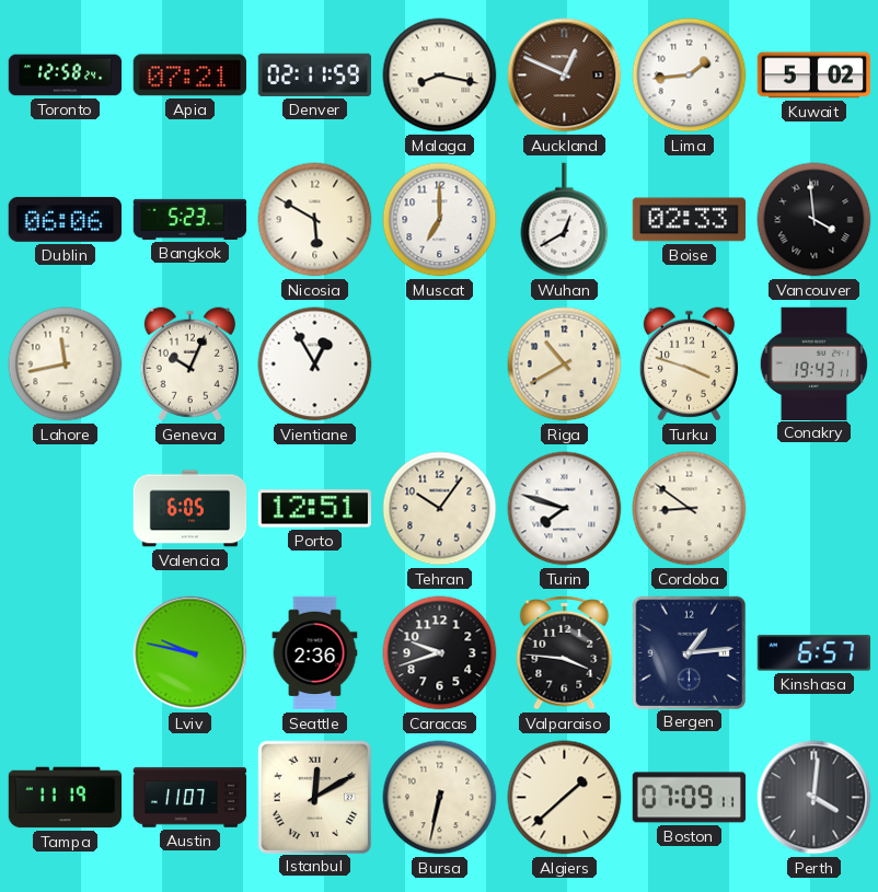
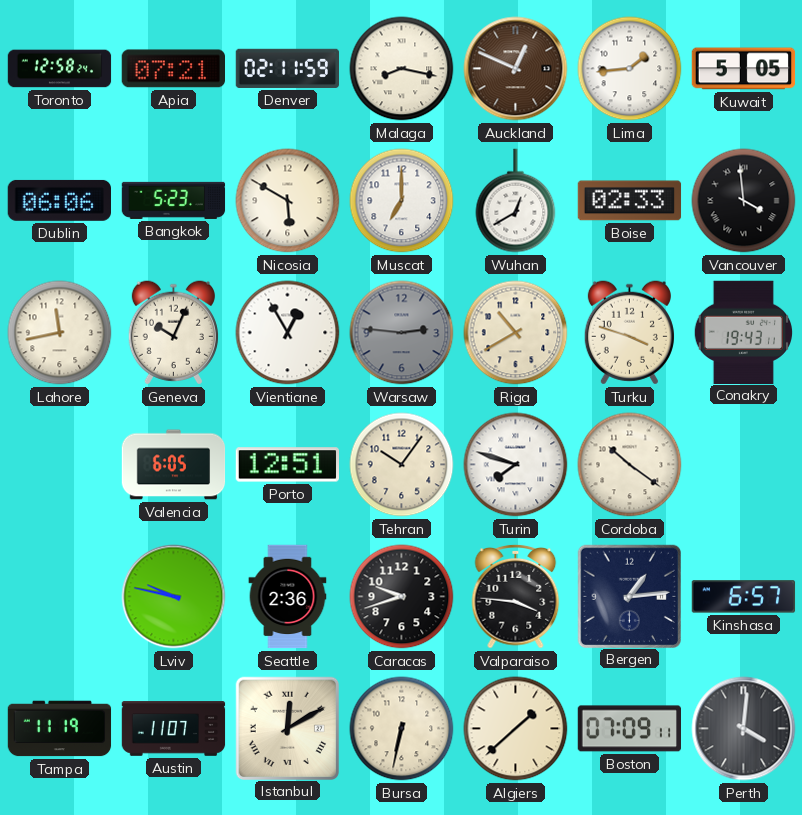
Kuwait: 5:02 -> 5:05 (744, 69)
Warsaw: none -> 2:46 (402, 333)
Cordoba: 8:51 -> 10:21 (630, 465)
